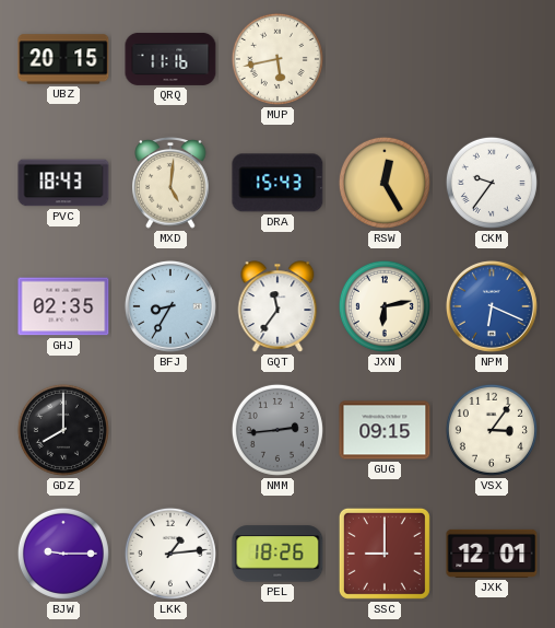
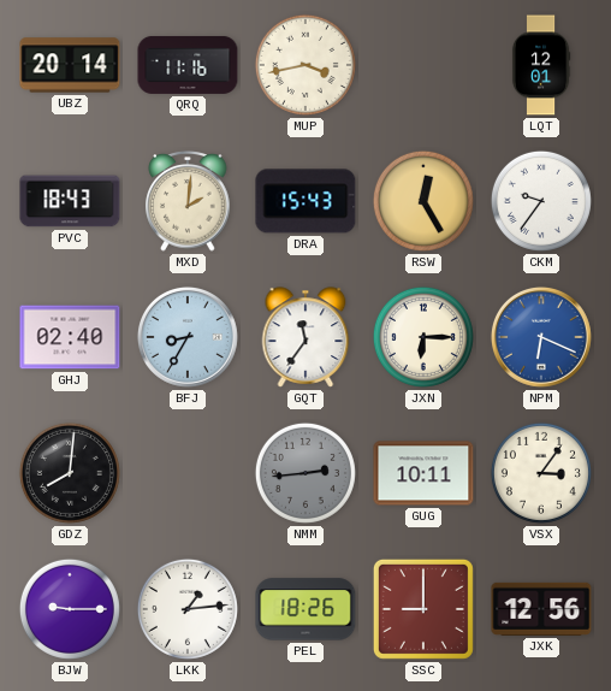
UBZ: 20:15 -> 20:14 (70, 65)
MUP: 5:43 -> 3:43 (305, 65)
LQT: none -> 12:01 (541, 65)
MXD: 5:01 -> 2:01 (188, 202)
GHJ: 02:35 -> 02:40 (70, 337)
JXN: 6:13 -> 6:15 (423, 337)
GDZ: 8:00 -> 8:01 (70, 473)
GUG: 09:15 -> 10:11 (423, 473)
JXK: 12:01 -> 12:56 (541, 609)
